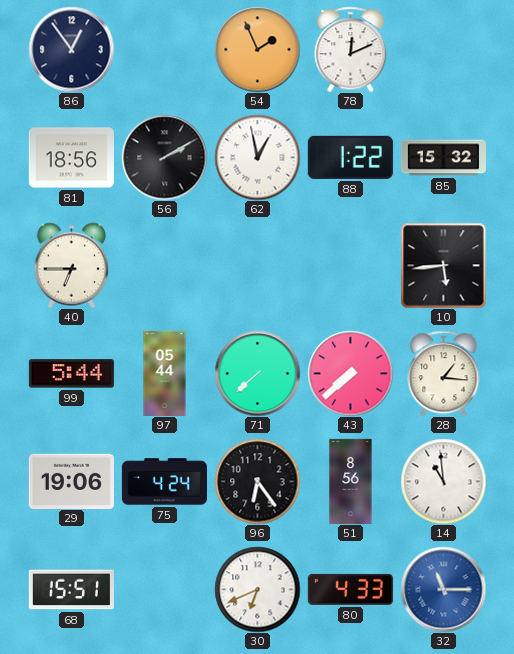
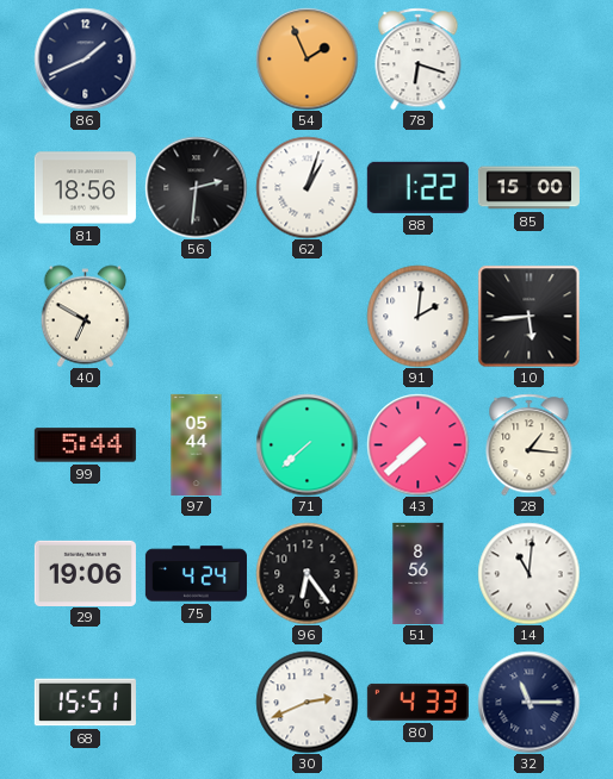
86: 12:54 -> 1:41 (85, 58)
78: 12:11 -> 6:18 (419, 58)
56: 2:10 -> 2:31 (196, 187)
62: 12:58 -> 1:03 (306, 187)
85: 15:32 -> 15:00 (528, 188)
40: 6:45 -> 6:50 (86, 316)
91: none -> 2:01 (417, 316)
14: 10:59 -> 11:01 (528, 573)
30: 6:41 -> 2:41 (306, 702)
32 dial: blue -> navy (528, 702)
